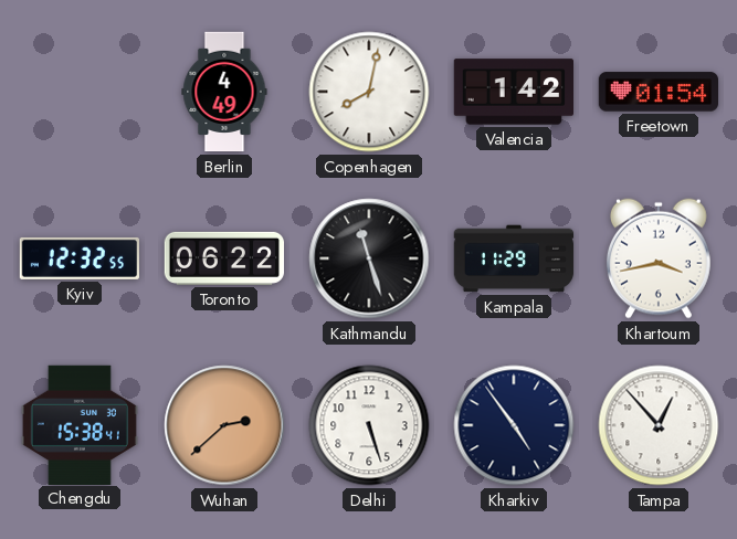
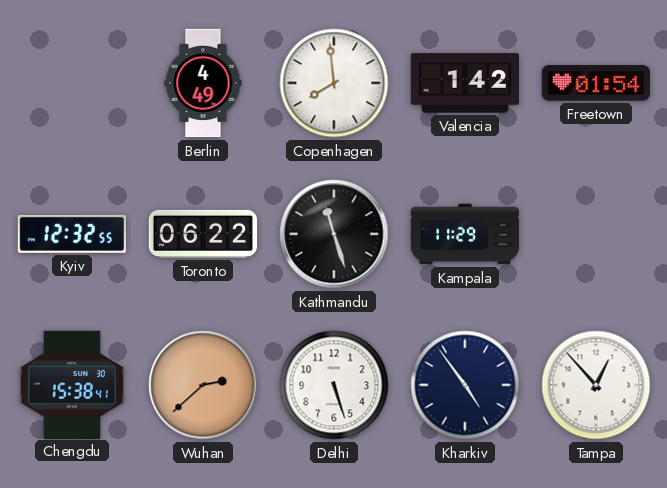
Copenhagen: 8:02 -> 7:59 (334, 83)
Khartoum: 3:43 -> none (659, 258)
